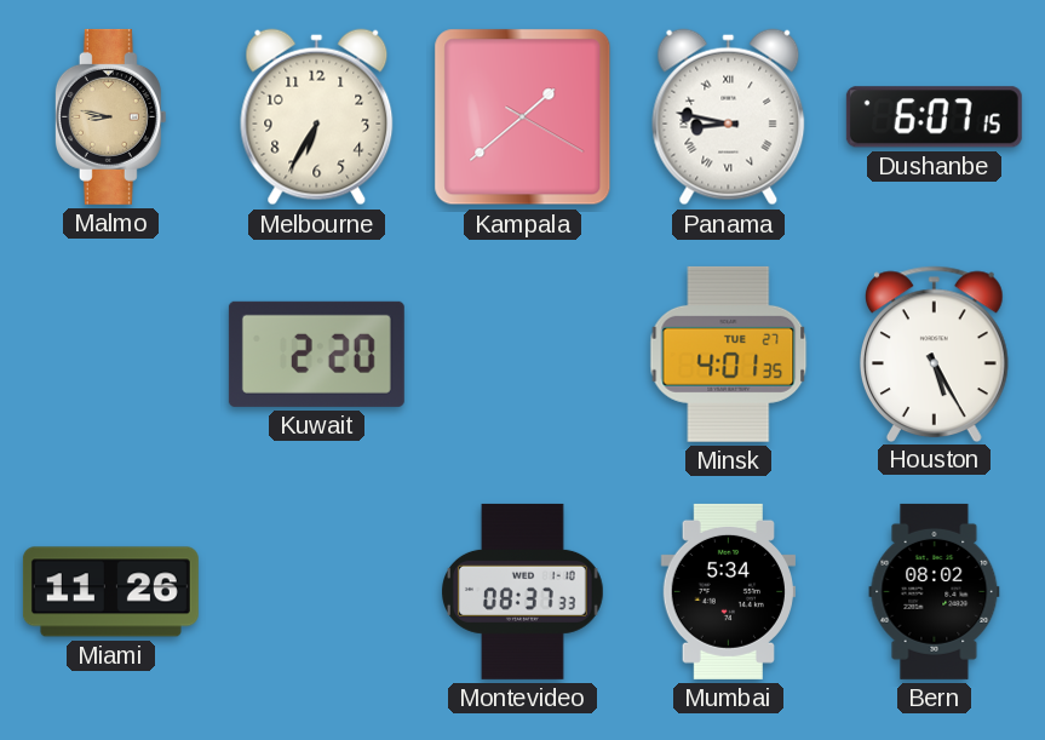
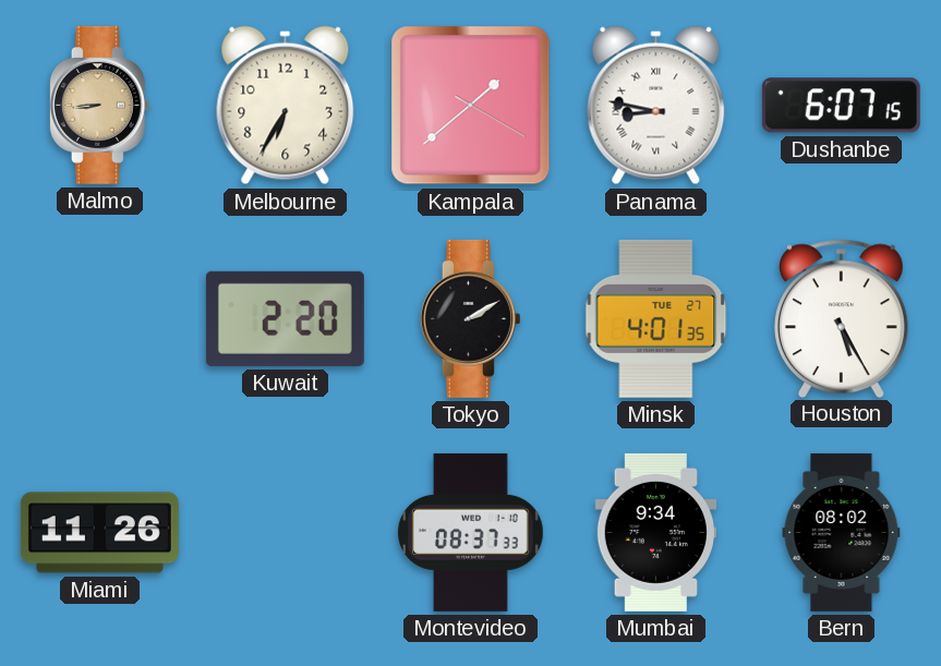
Malmo: 8:47 -> 8:44 (99, 105)
Tokyo: none -> 2:10 (470, 318)
Mumbai: 5:34 -> 9:34 (655, 532)
